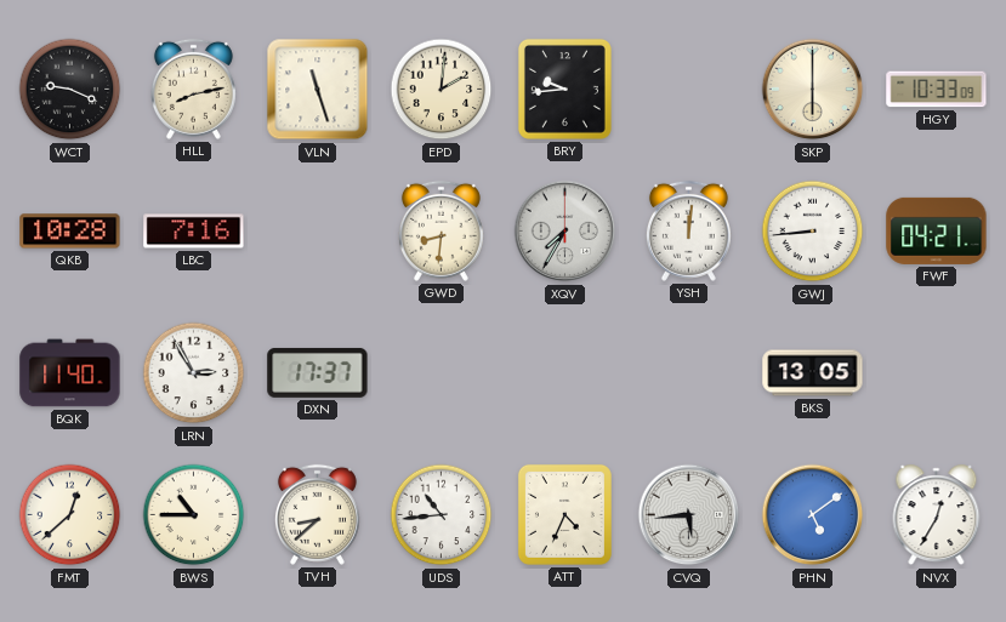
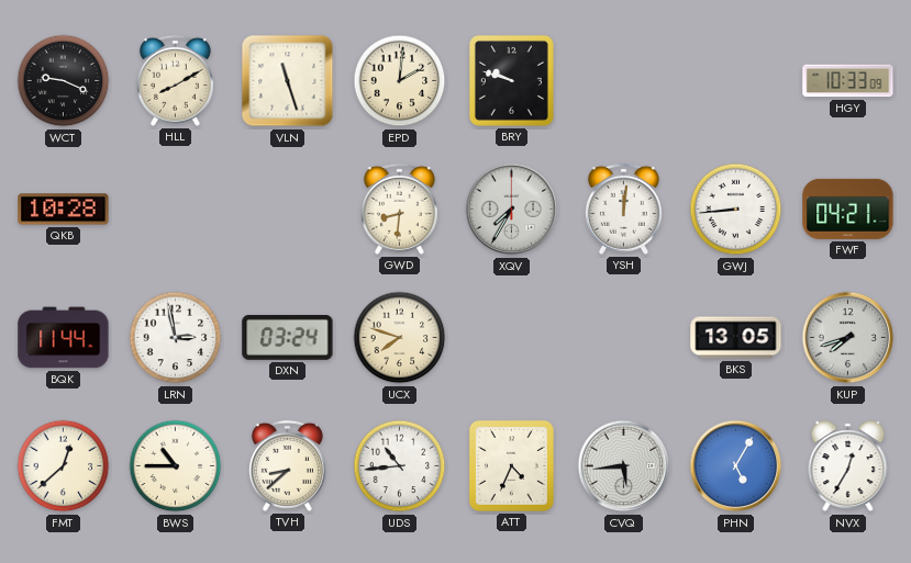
HLL: 8:13 -> 8:10 (175, 80)
BRY: 9:44 -> 9:48 (511, 80)
SKP: 6:00 -> none (813, 90)
LBC: 7:16 -> none (194, 232)
BQK: 11:40 -> 11:44 (64, 338)
LRN: 2:55 -> 2:58 (176, 338)
DXN: 17:37 -> 03:24 (288, 337)
UCX: none -> 7:48 (400, 338)
KUP: none -> 7:42 (848, 338)
PHN: 5:09 -> 5:05 (736, 466)
